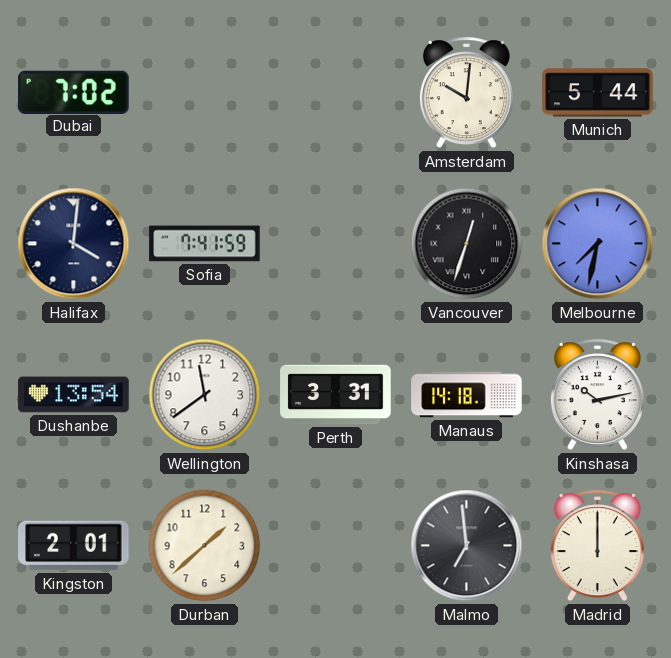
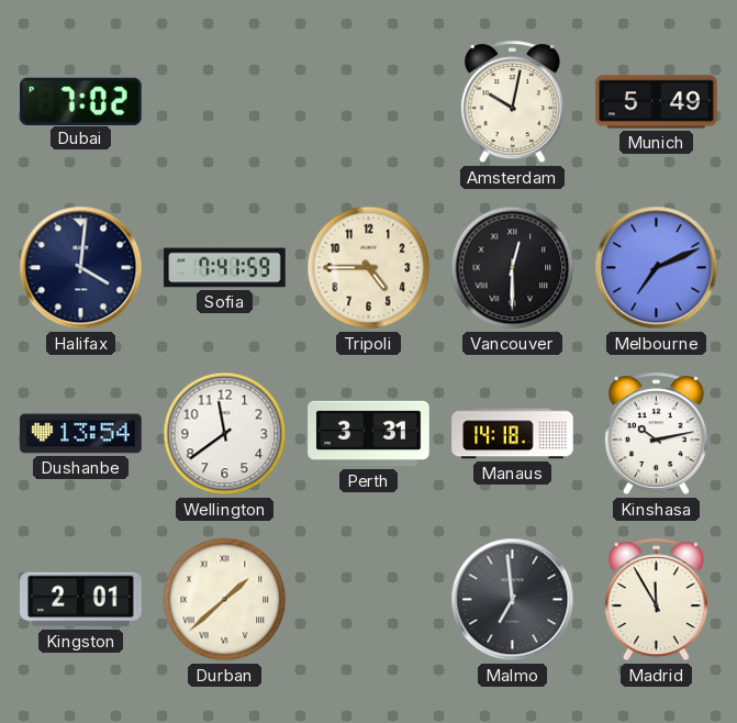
Amsterdam: 10:01 -> 10:02 (512, 102)
Munich: 5:44 -> 5:49 (657, 102)
Tripoli: none -> 4:45 (369, 268)
Vancouver: 12:33 -> 12:30 (513, 268)
Melbourne: 7:32 -> 7:11 (657, 268)
Durban numerals: Arabic -> Roman (225, 600)
Madrid: 12:00 -> 11:55 (656, 600)
